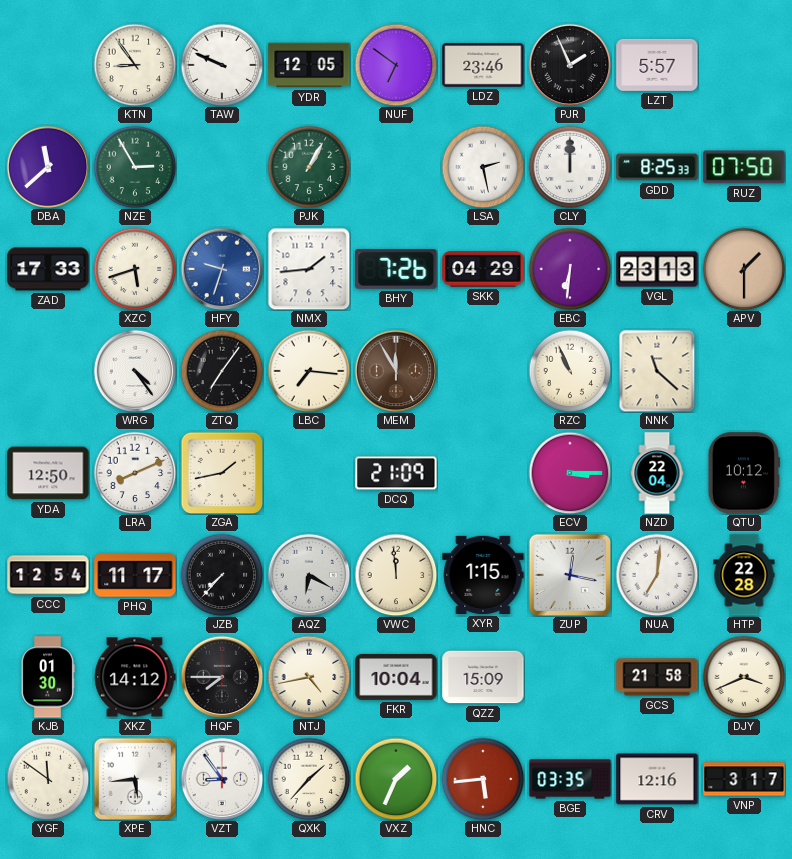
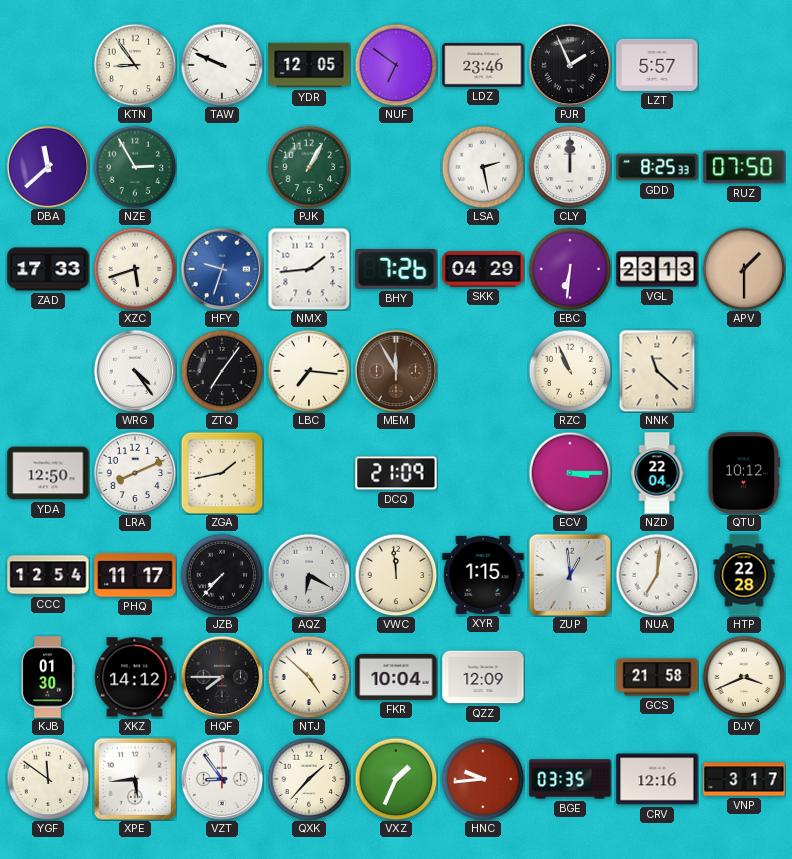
ZUP: 12:17 -> 12:59 (569, 574)
NTJ: 4:43 -> 4:52 (309, 677)
QZZ: 15:09 -> 12:09 (483, 677)
HNC: 5:44 -> 9:44 (483, 779)
